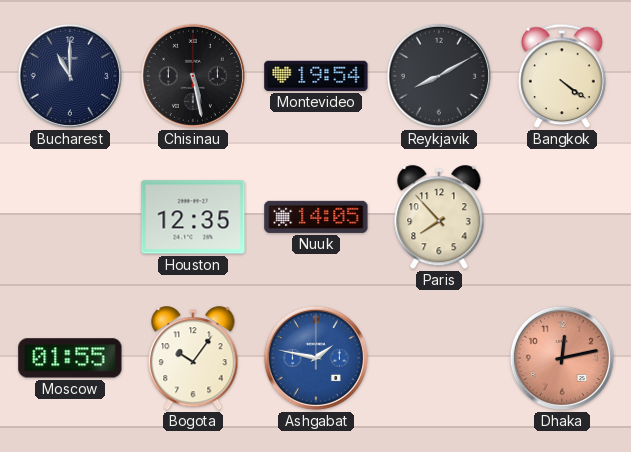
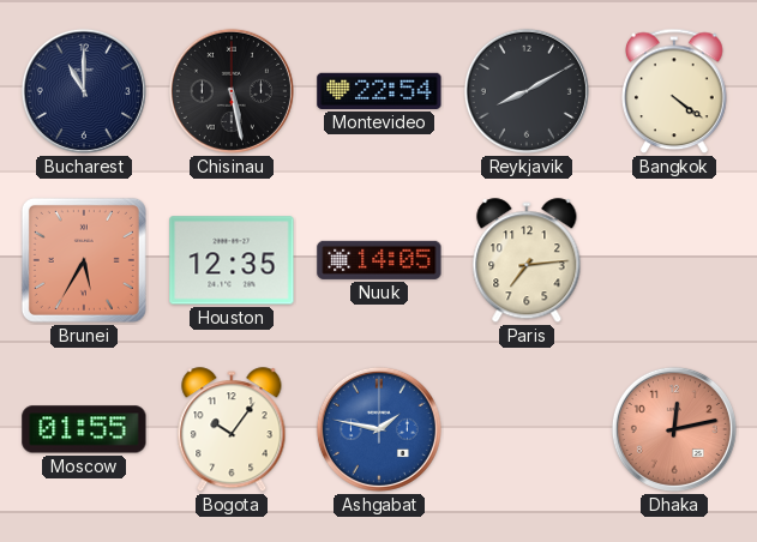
Montevideo: 19:54 -> 22:54 (379, 91)
Brunei: none -> 5:35 (84, 260)
Paris: 7:53 -> 7:14 (527, 261)
